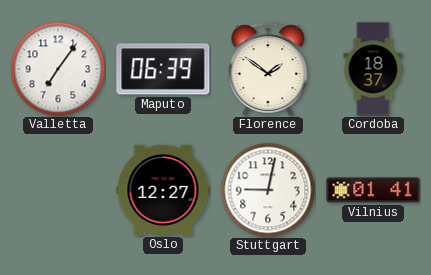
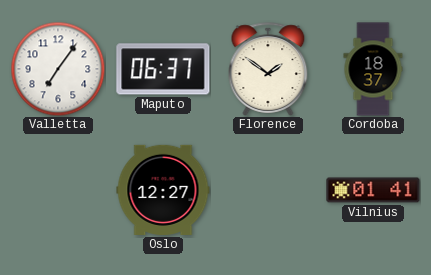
Maputo: 06:39 -> 06:37 (163, 69)
Stuttgart: 9:02 -> none (268, 190)
